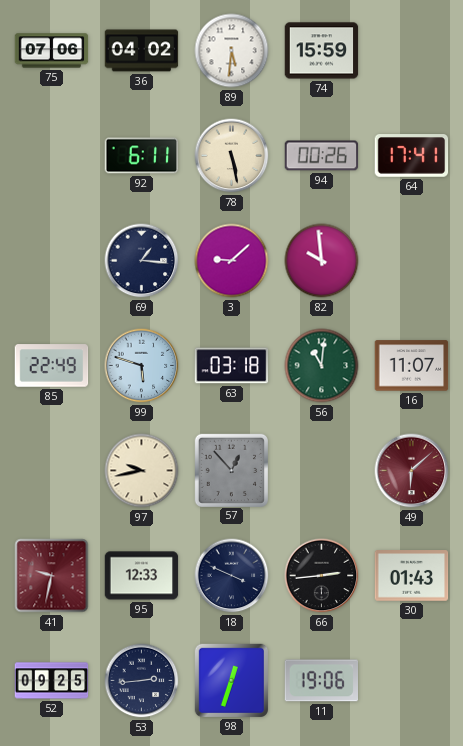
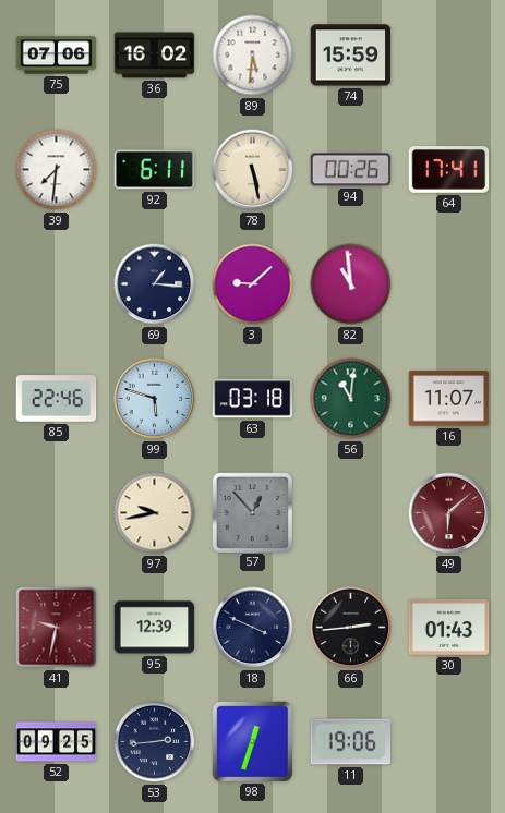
36: 04:02 -> 16:02 (155, 56)
39: none -> 7:31 (57, 170)
82: 9:59 -> 10:59 (351, 284)
85: 22:49 -> 22:46 (57, 399)
95: 12:33 -> 12:39 (155, 628)
